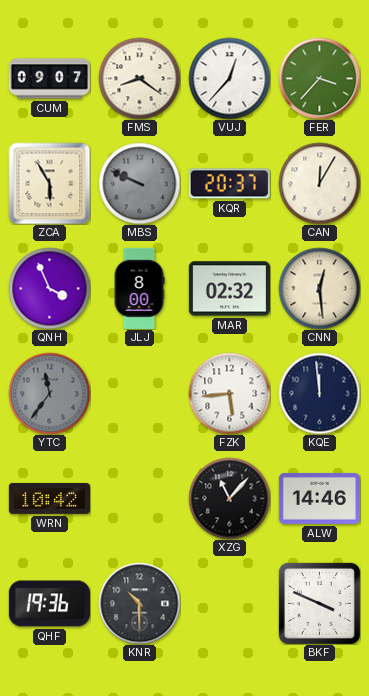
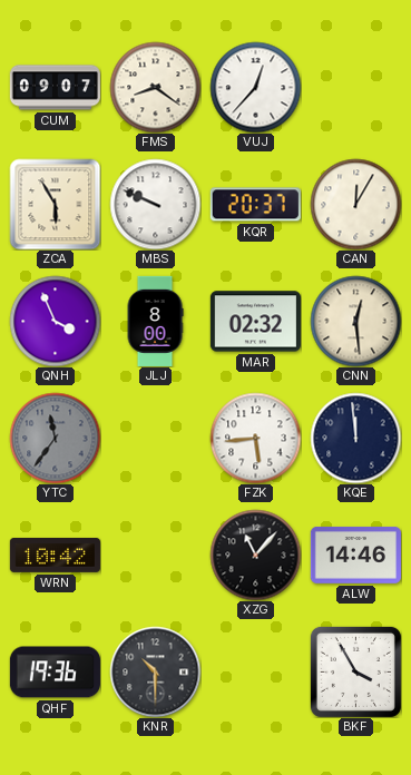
FER: 3:37 -> none (319, 78)
MBS dial: grey -> white (155, 204)
BKF: 3:49 -> 3:55 (355, 671)
